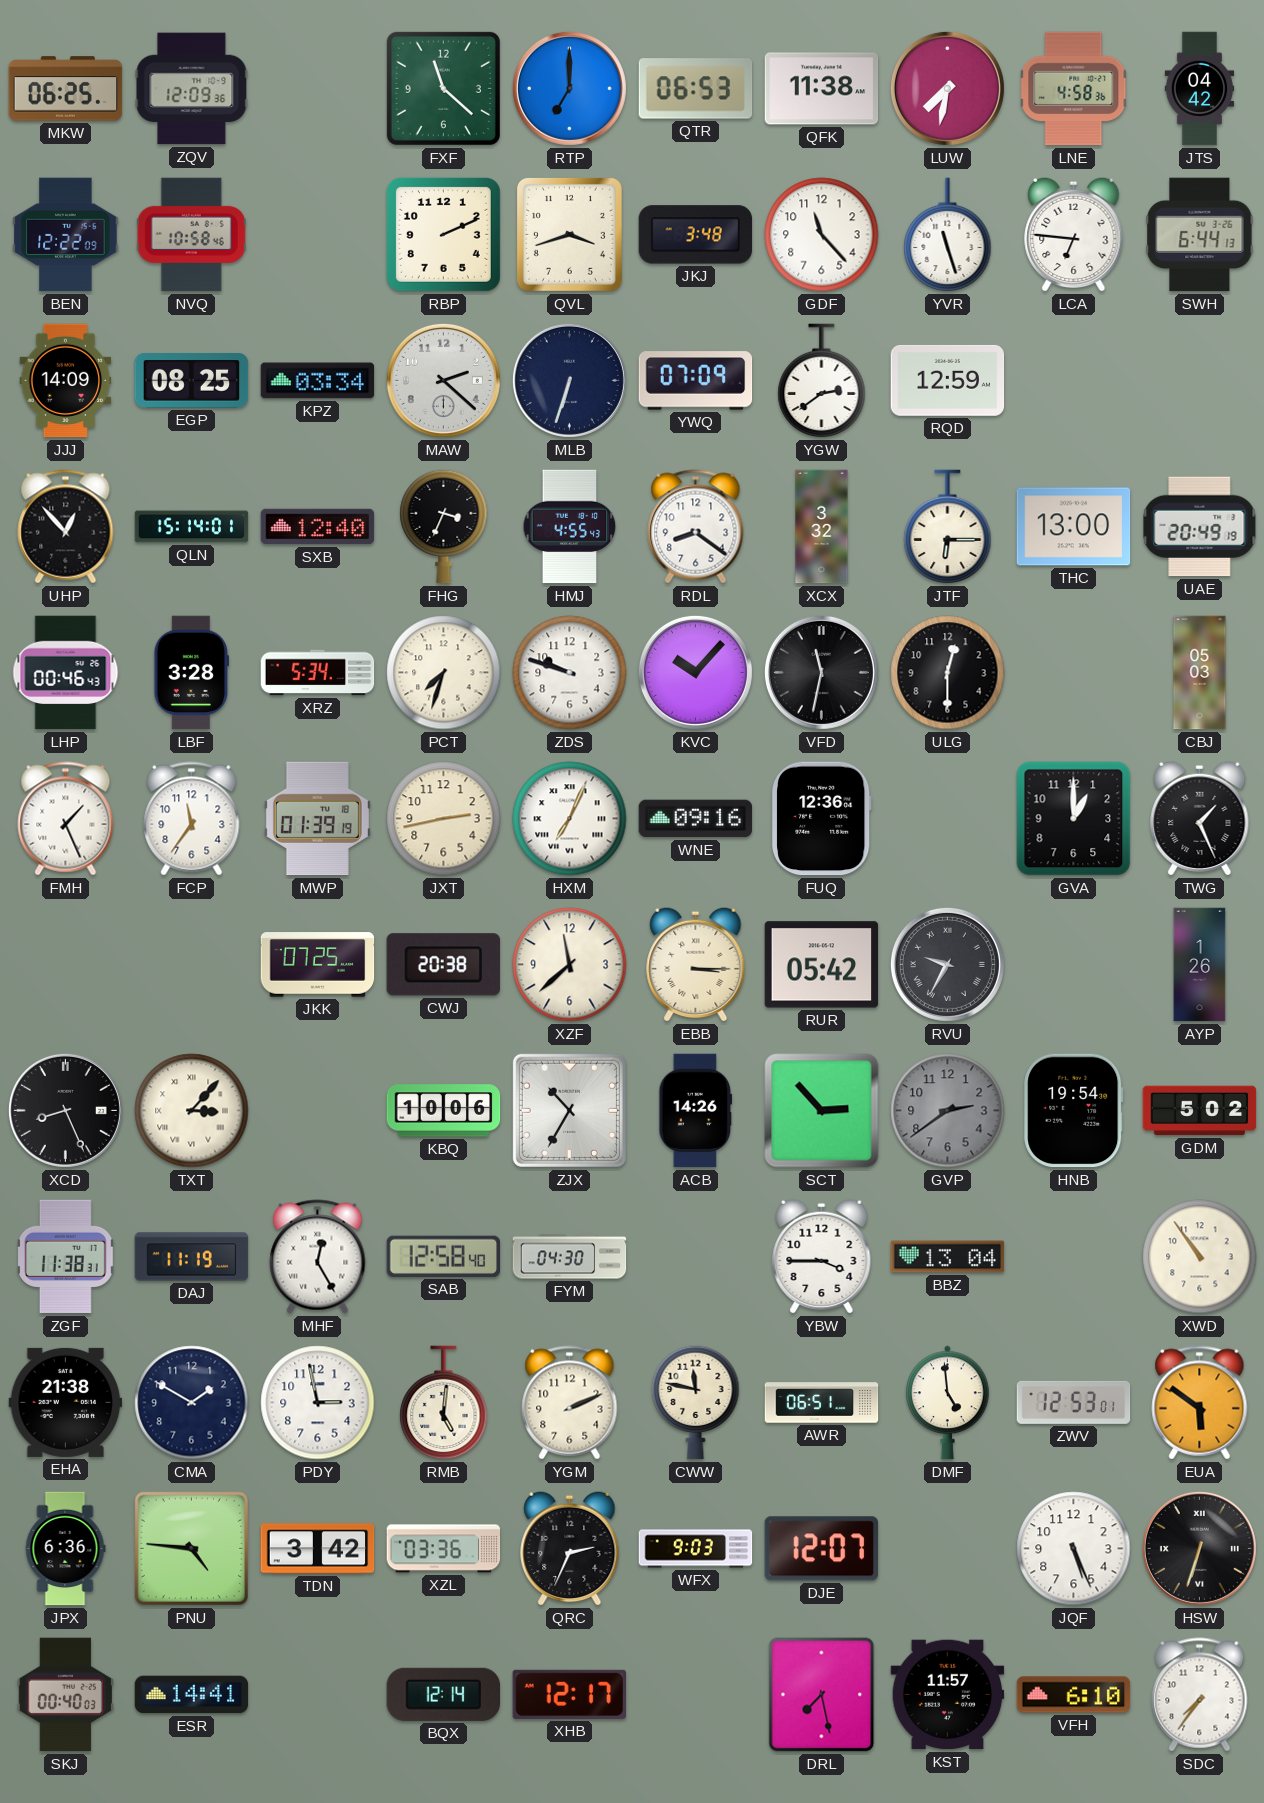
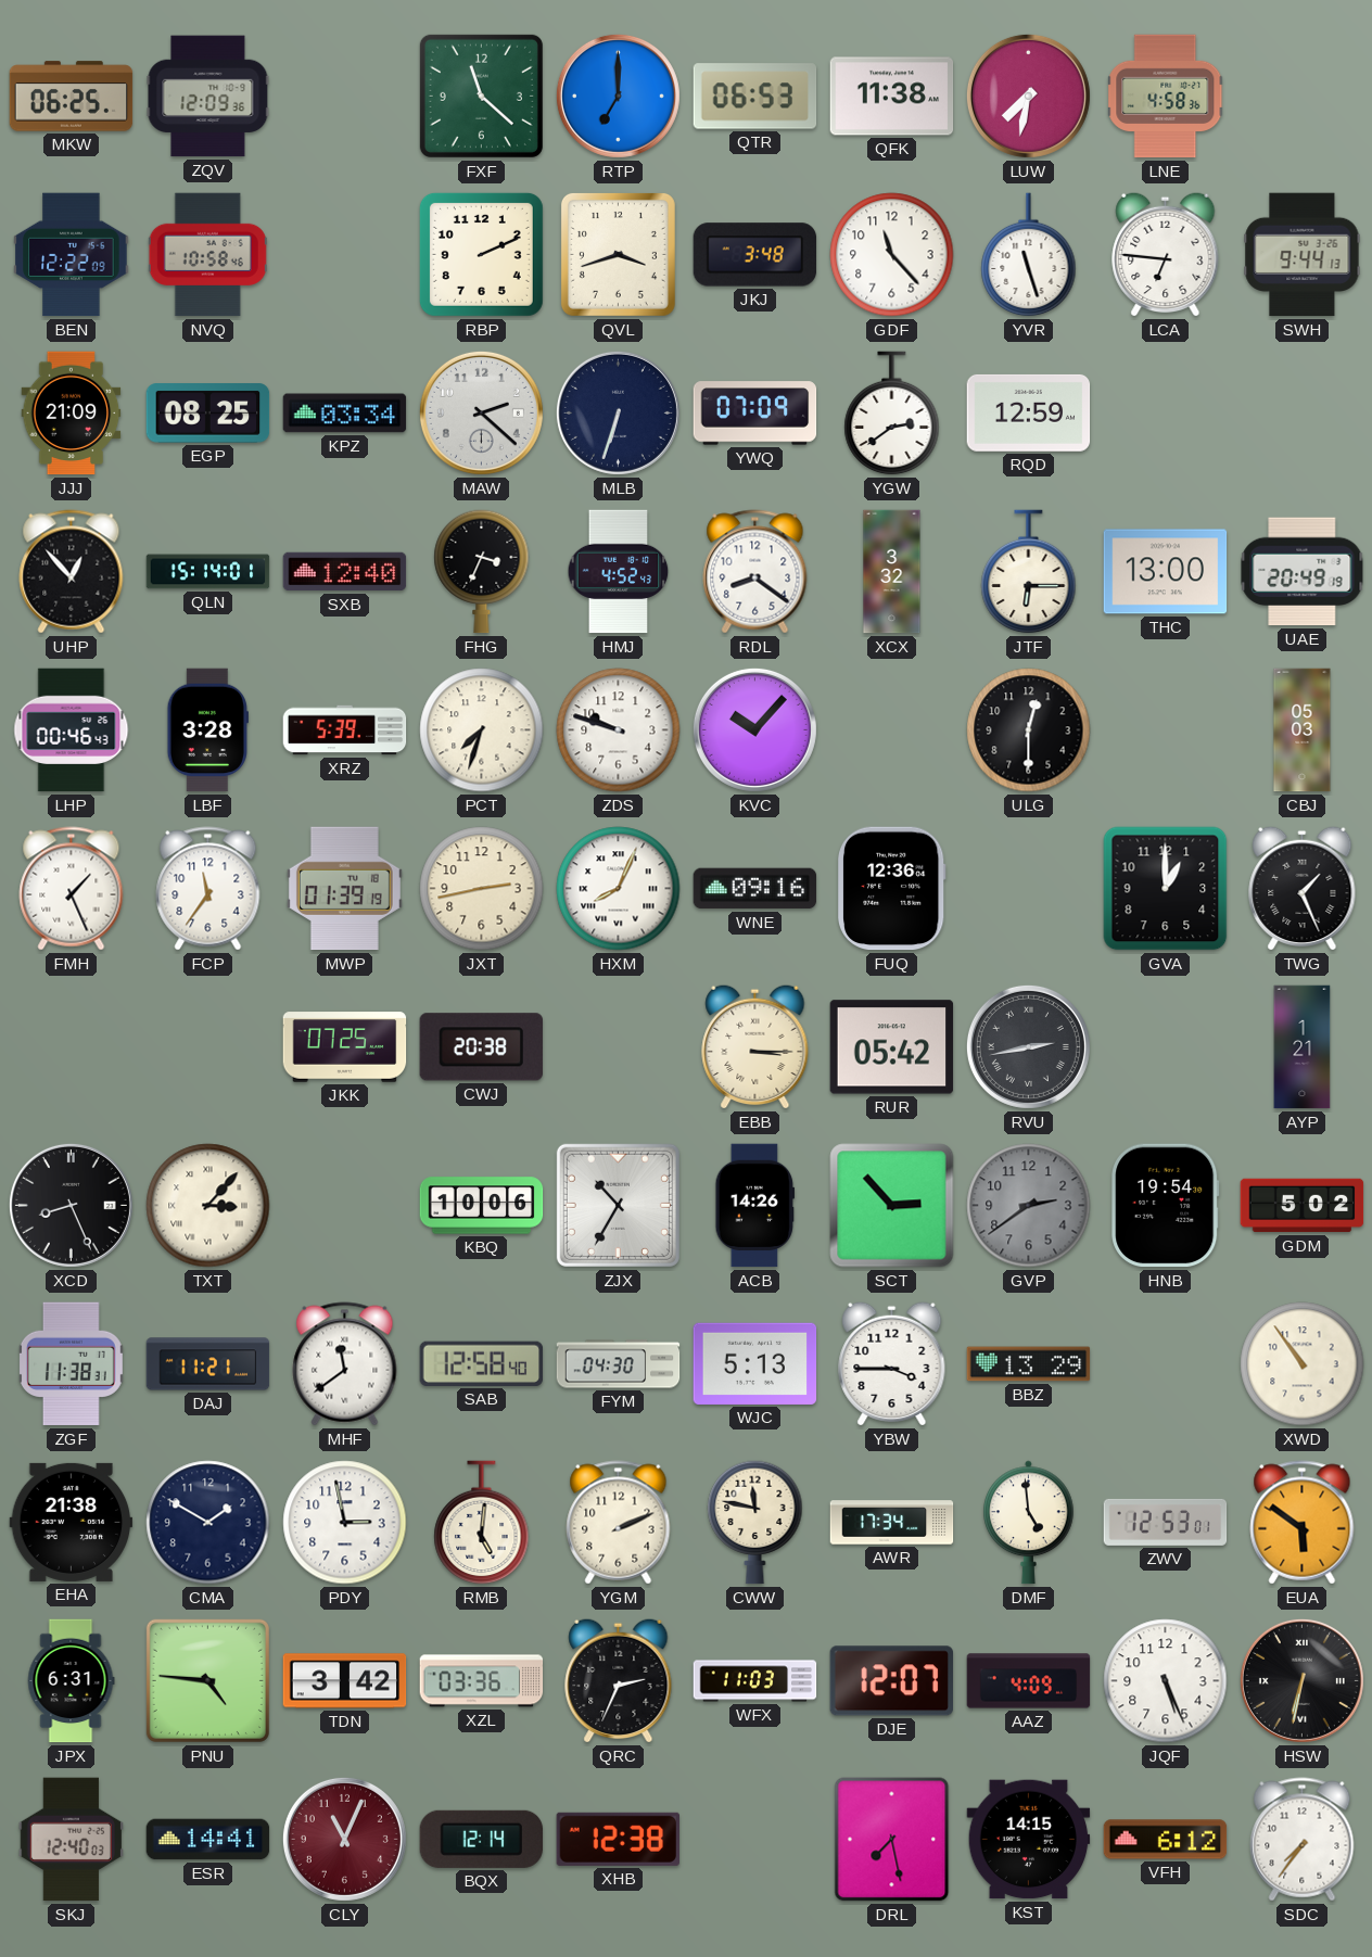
JTS: 04:42 -> none (1200, 89)
SWH: 6:44 -> 9:44 (1303, 255)
JJJ: 14:09 -> 21:09 (72, 414)
HMJ: 4:55 -> 4:52 (619, 572)
XRZ: 5:34 -> 5:39 (345, 730)
VFD: 11:32 -> none (821, 672)
HXM: 7:04 -> 8:04 (619, 889)
XZF: 11:38 -> none (570, 965)
RVU: 9:35 -> 2:43 (1028, 1046)
AYP: 1:26 -> 1:21 (1303, 1047)
DAJ: 11:19 -> 11:21 (208, 1364)
MHF: 12:25 -> 11:39 (345, 1364)
WJC: none -> 5:13 (755, 1363)
BBZ: 13:04 -> 13:29 (1029, 1364)
AWR: 06:51 -> 17:34 (892, 1523)
JPX: 6:36 -> 6:31 (71, 1681)
WFX: 9:03 -> 11:03 (755, 1681)
AAZ: none -> 4:09 (1029, 1681)
HSW: 6:33 -> 6:32 (1301, 1680)
SKJ: 00:40 -> 12:40 (71, 1840)
CLY: none -> 11:04 (344, 1839)
XHB: 12:17 -> 12:38 (618, 1839)
KST: 11:57 -> 14:15 (1029, 1840)
VFH: 6:10 -> 6:12 (1166, 1840)
